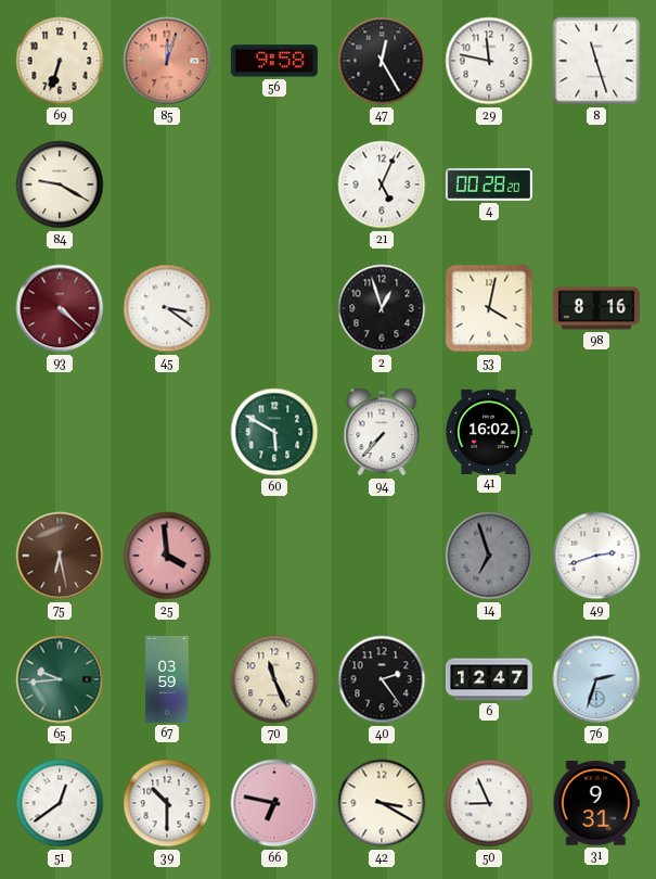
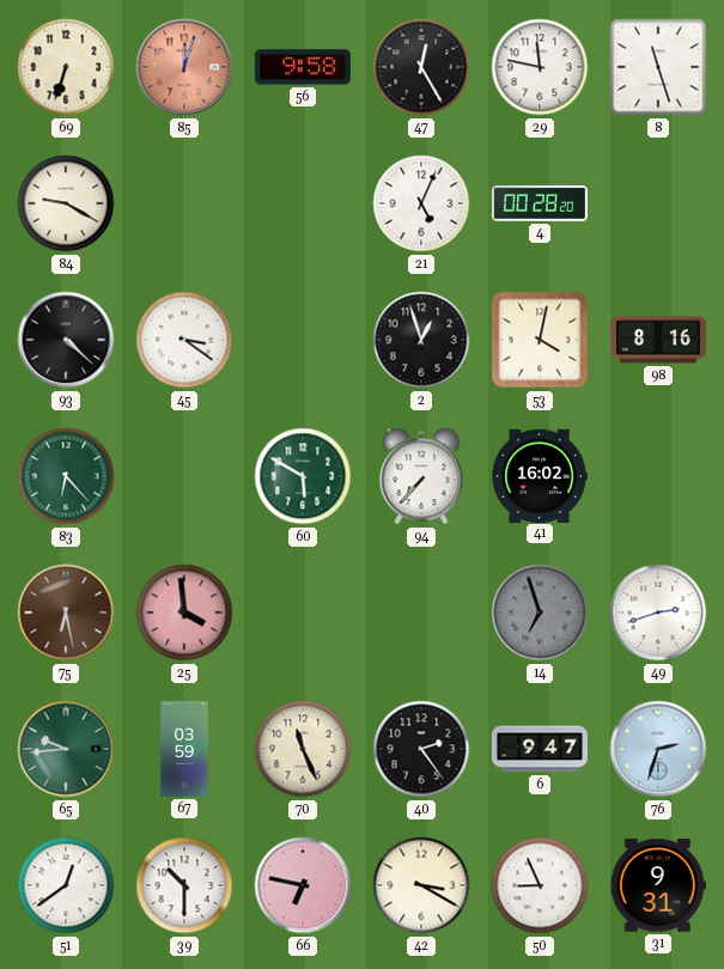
93 dial: burgundy -> black (66, 340)
83: none -> 6:23 (66, 476)
6: 12:47 -> 9:47 (540, 749)
